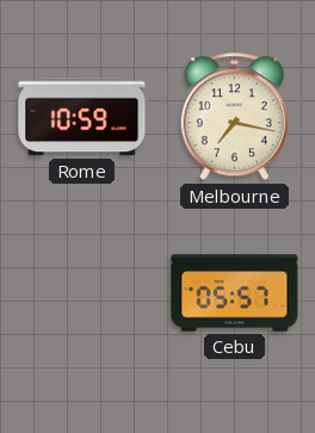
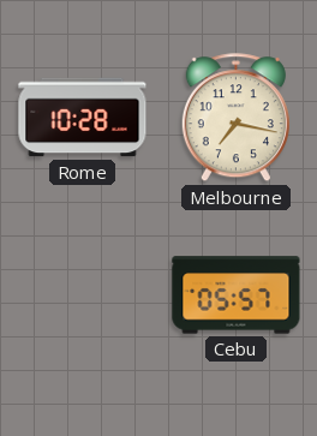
Rome: 10:59 -> 10:28 (83, 118)
